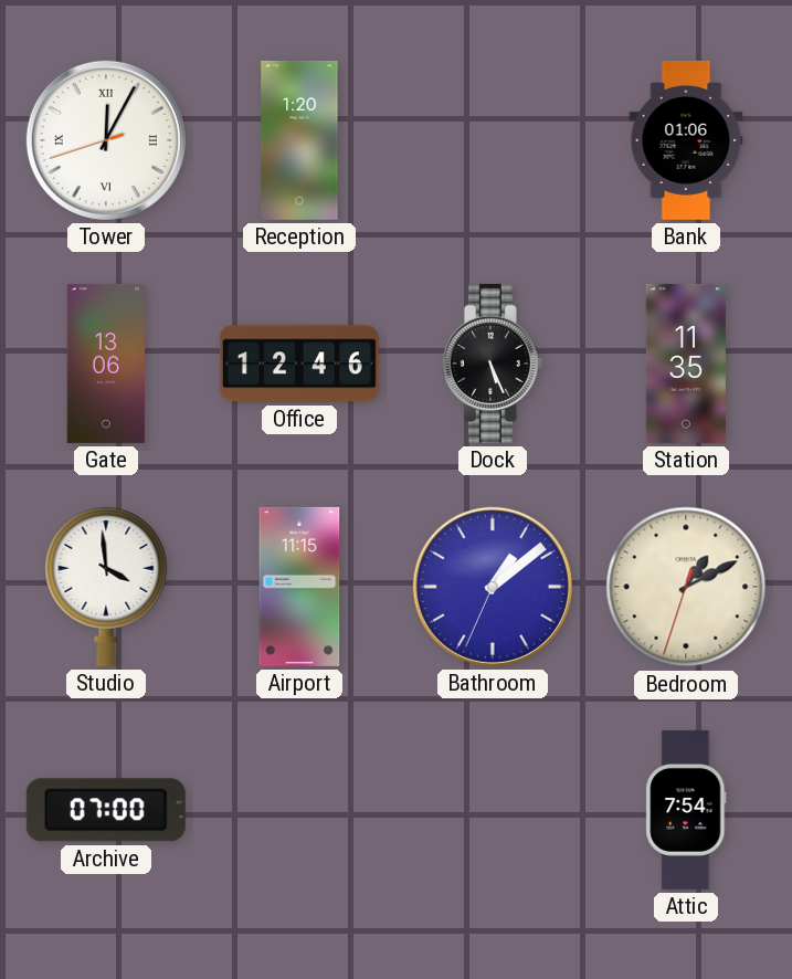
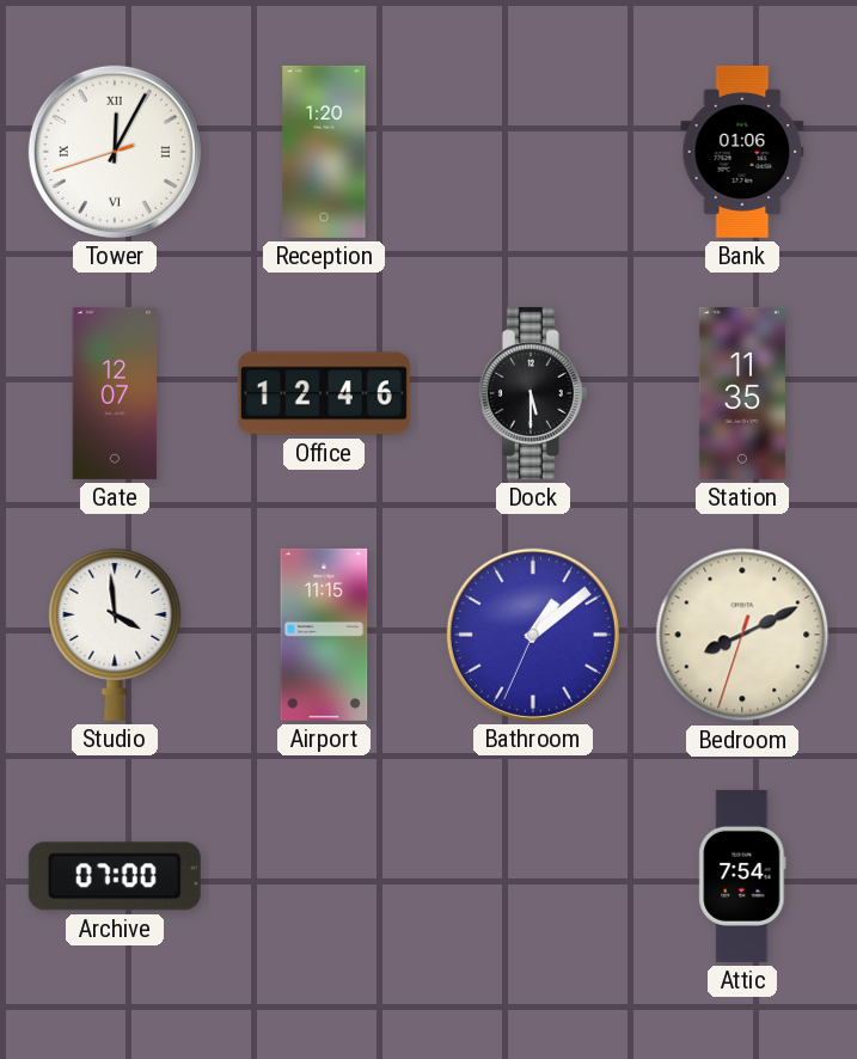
Gate: 13:06 -> 12:07 (115, 393)
Dock: 5:26 -> 5:30 (533, 393)
Bedroom: 1:10 -> 8:10 (742, 635)
